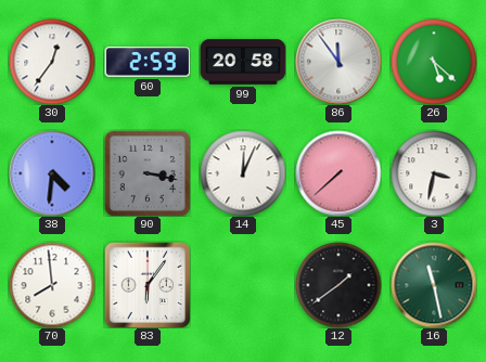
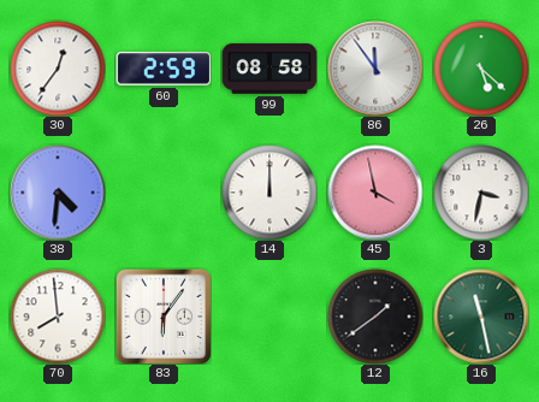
99: 20:58 -> 08:58 (269, 69)
90: 3:17 -> none (148, 173)
14: 12:04 -> 12:00 (269, 193)
45: 7:38 -> 3:58 (375, 193)
